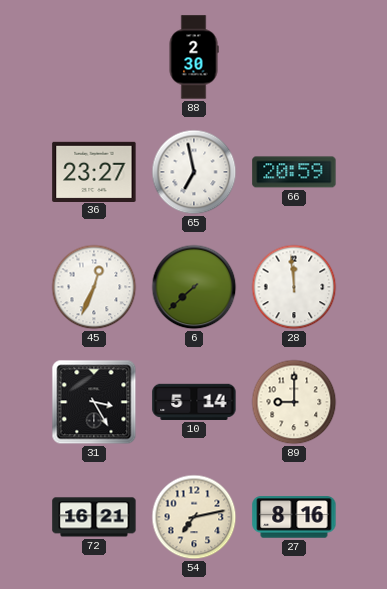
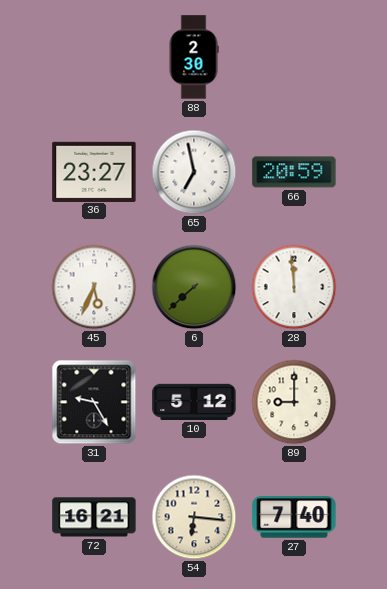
45: 12:34 -> 5:34 (94, 287)
31: 3:25 -> 9:25 (94, 402)
10: 5:14 -> 5:12 (194, 402)
54: 7:13 -> 6:16 (194, 517)
27: 8:16 -> 7:40 (294, 517)
